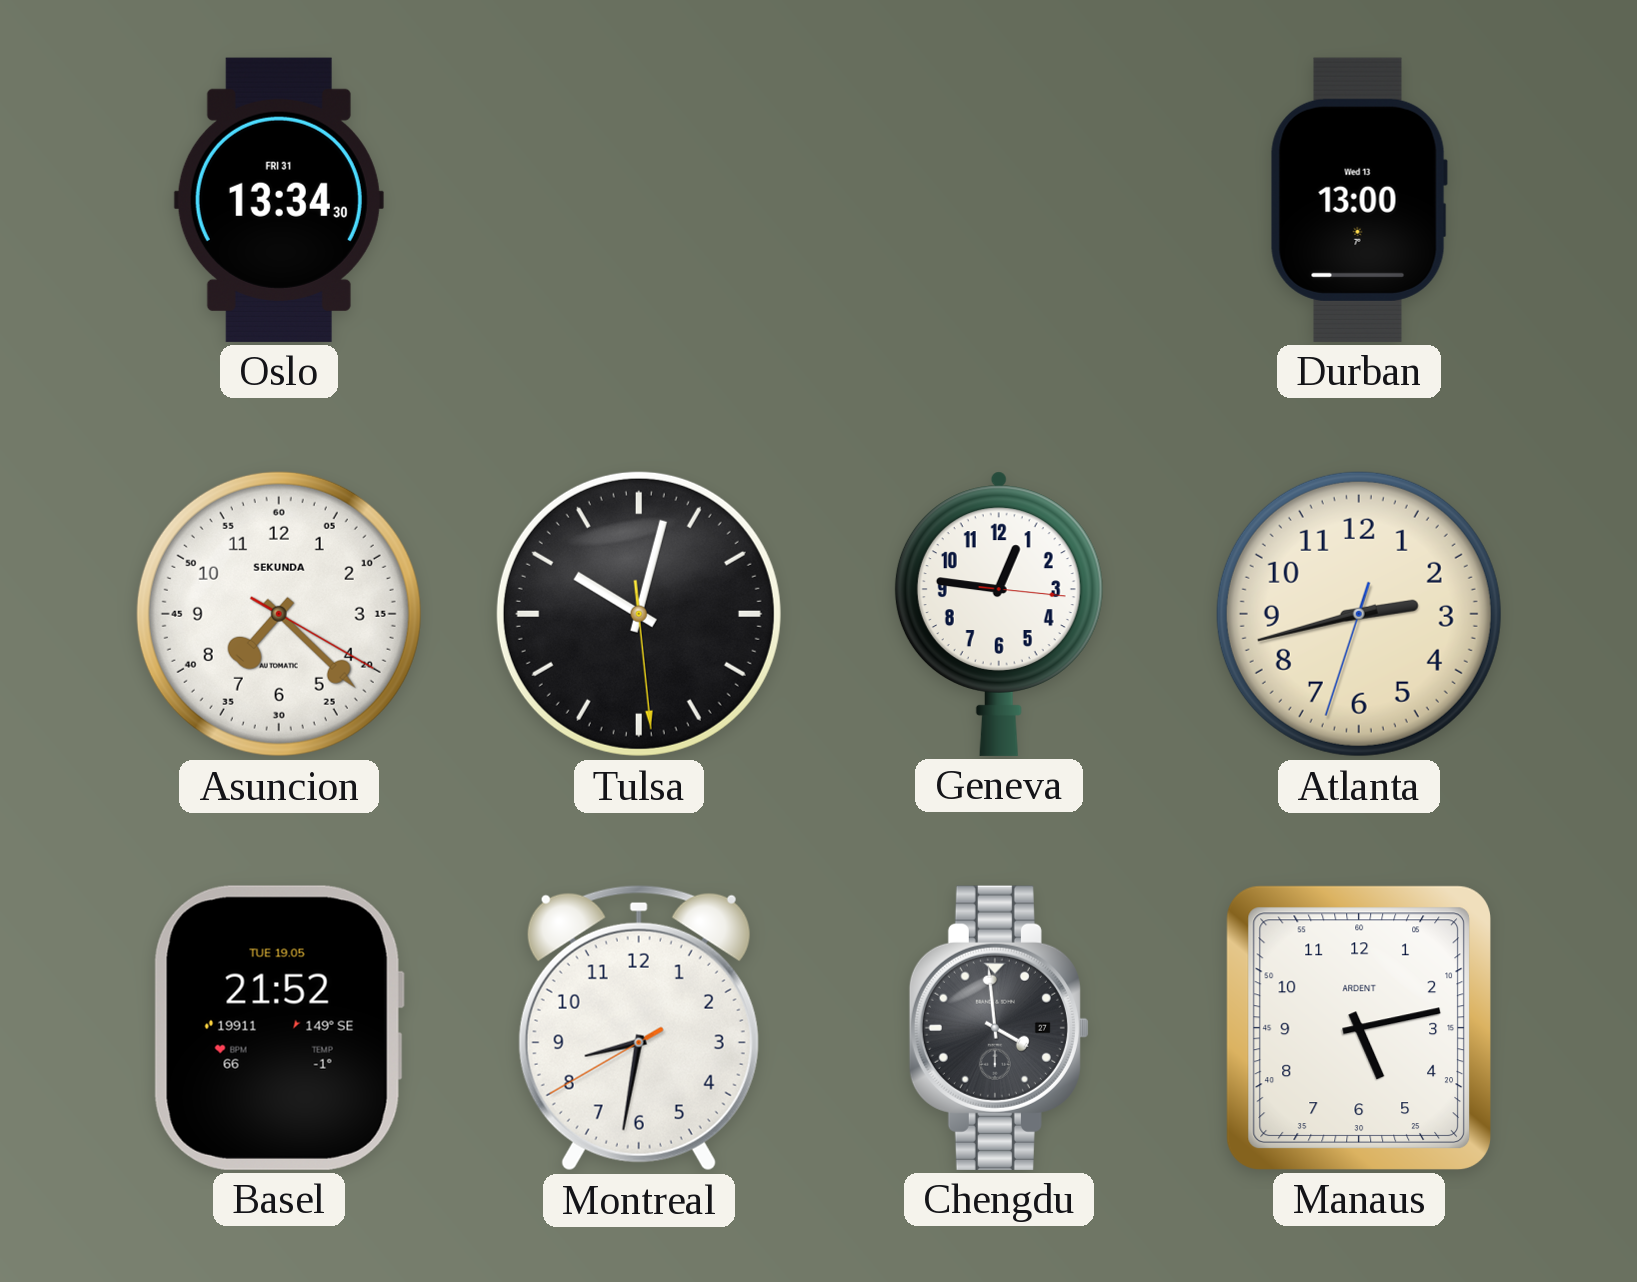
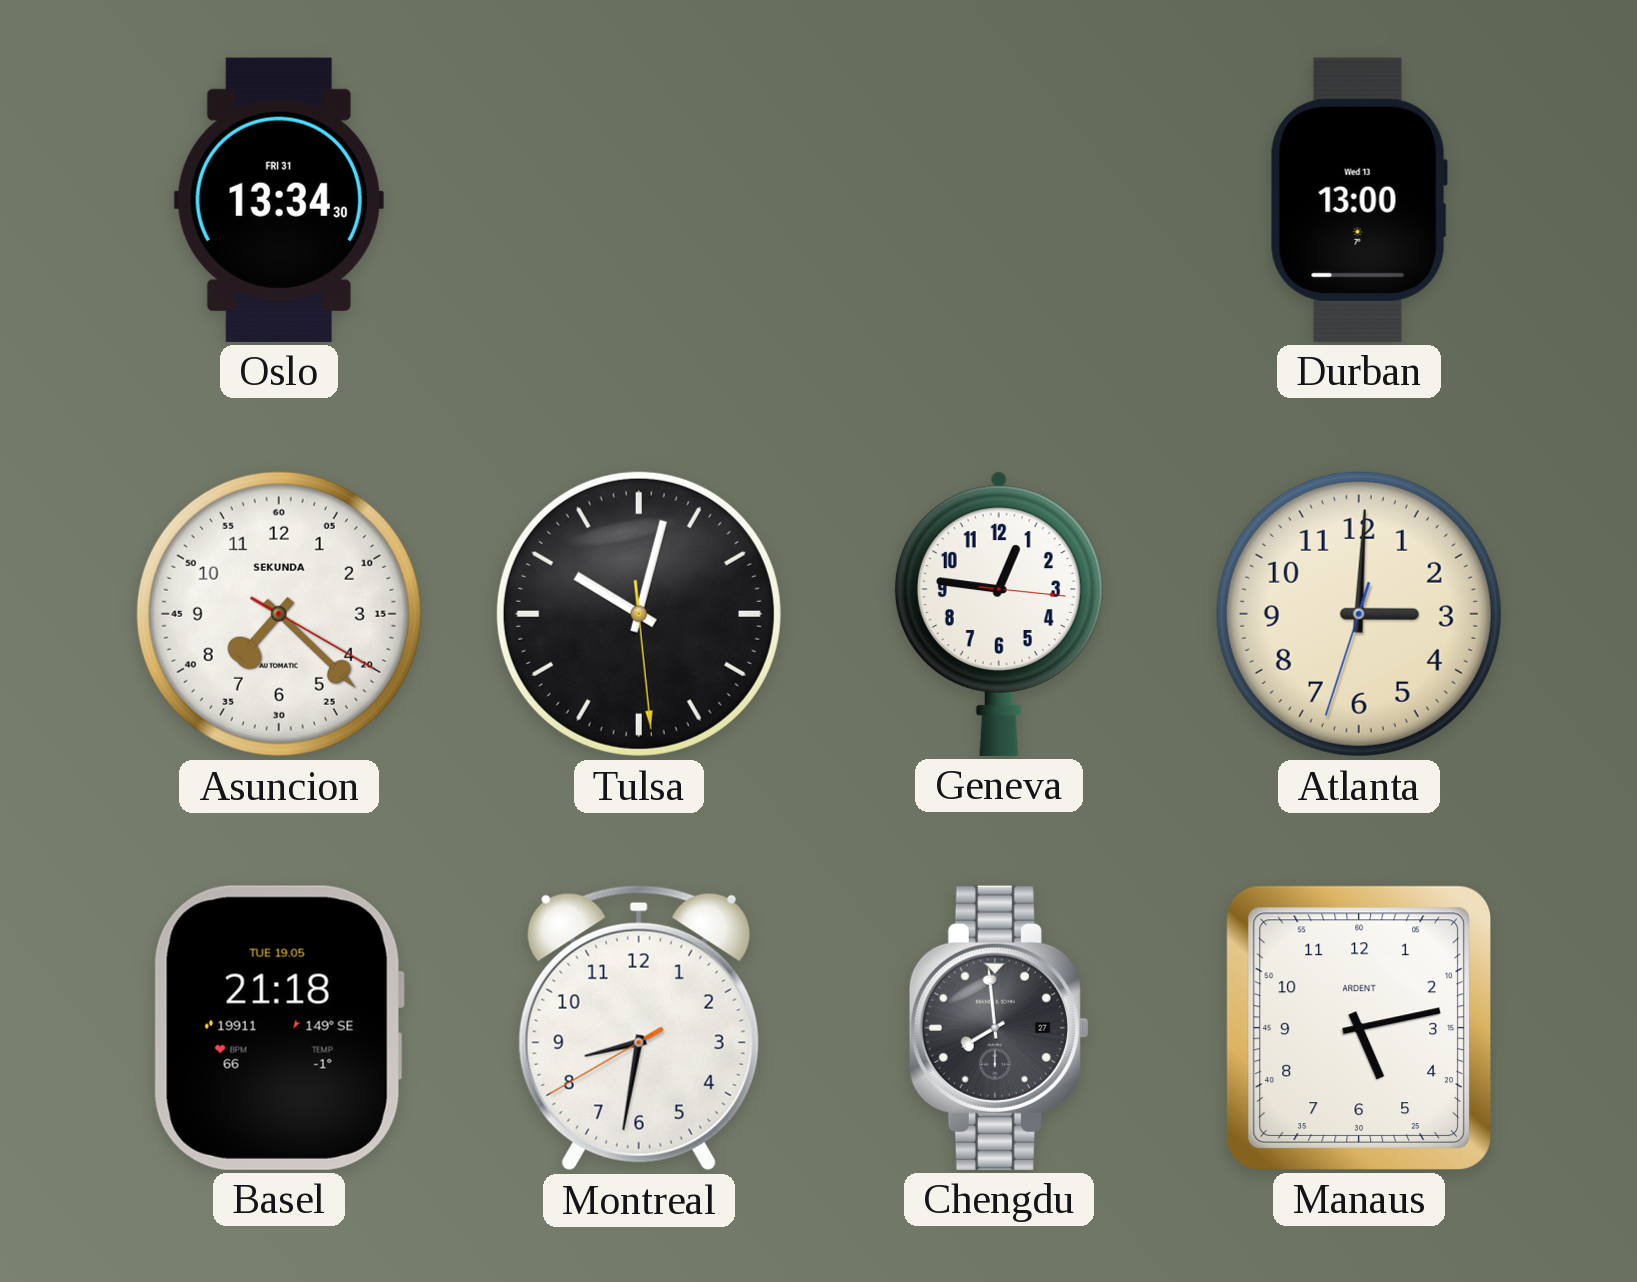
Atlanta: 2:42 -> 3:00 (1359, 614)
Basel: 21:52 -> 21:18 (279, 1028)
Chengdu: 3:59 -> 7:59 (999, 1028)
